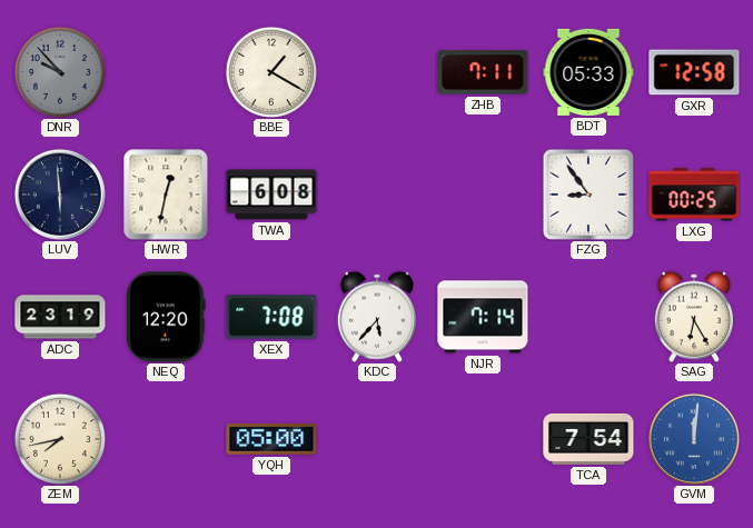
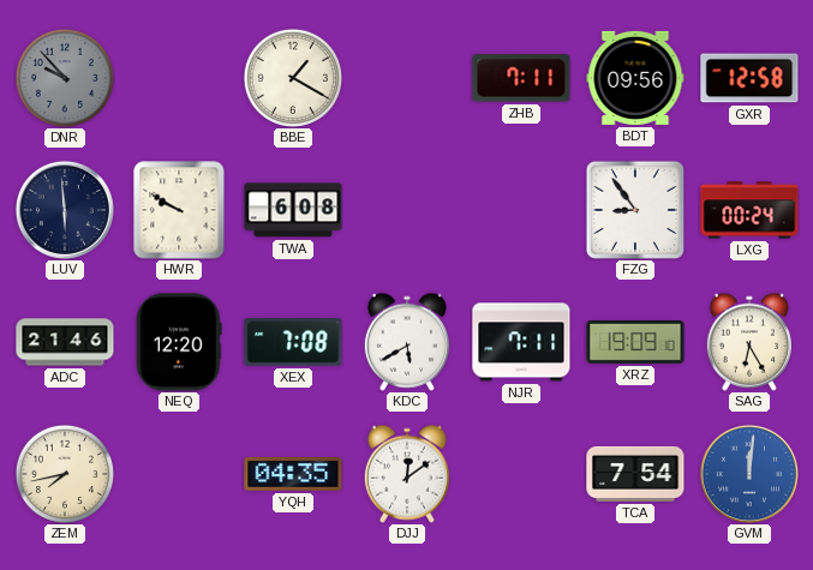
BDT: 05:33 -> 09:56 (635, 78)
HWR: 12:32 -> 9:50 (179, 210)
LXG: 00:25 -> 00:24 (749, 210)
ADC: 23:19 -> 21:46 (65, 342)
KDC: 5:37 -> 5:40 (407, 342)
NJR: 7:14 -> 7:11 (521, 342)
XRZ: none -> 19:09 (635, 343)
YQH: 05:00 -> 04:35 (293, 474)
DJJ: none -> 12:09 (407, 474)
